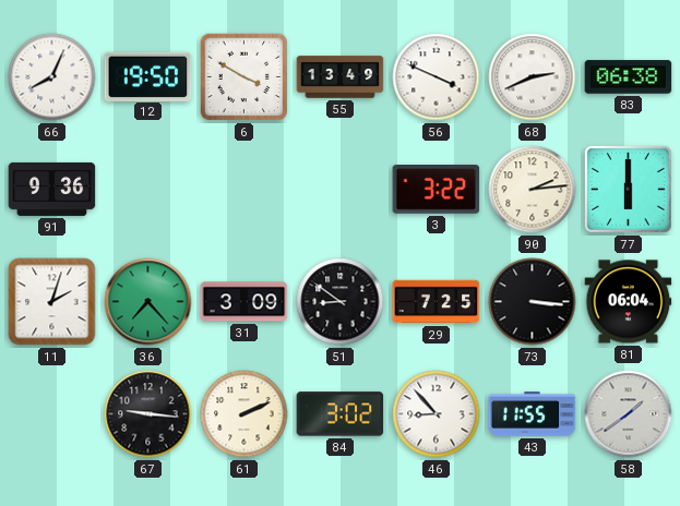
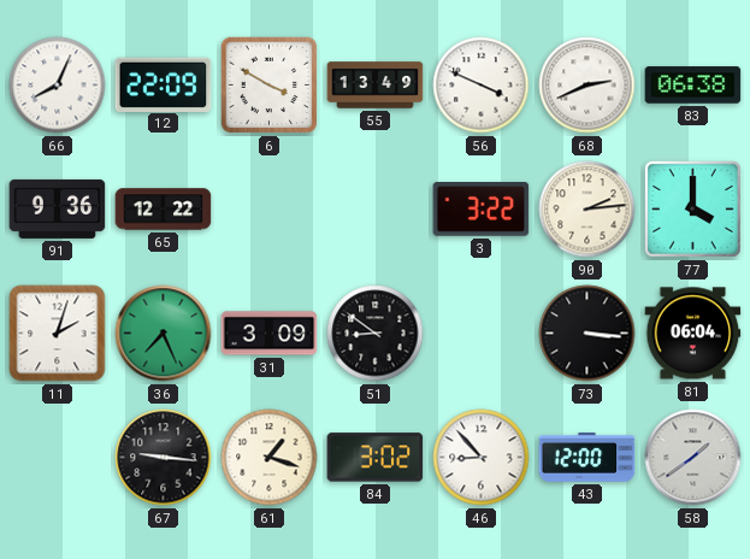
12: 19:50 -> 22:09 (164, 84)
65: none -> 12:22 (164, 210)
77: 6:00 -> 4:00 (692, 208)
36: 7:23 -> 7:26 (164, 334)
29: 7:25 -> none (437, 302)
61: 2:11 -> 1:18 (270, 458)
43: 11:55 -> 12:00 (587, 458)
